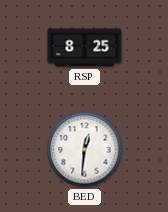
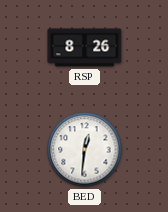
RSP: 8:25 -> 8:26 (85, 48)
